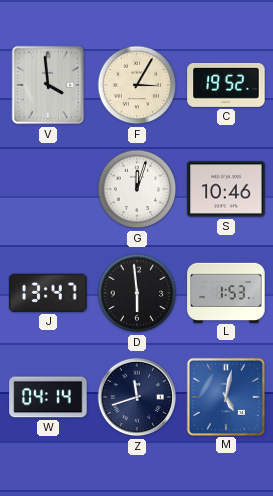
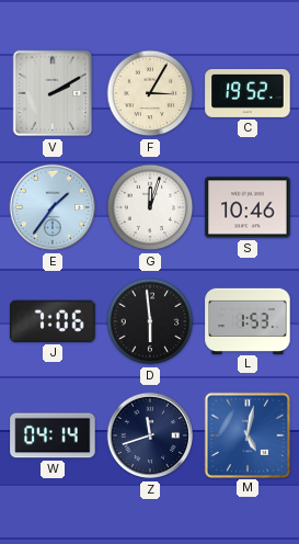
V: 3:59 -> 2:10 (53, 93)
E: none -> 1:36 (53, 207)
J: 13:47 -> 7:06 (53, 321)
